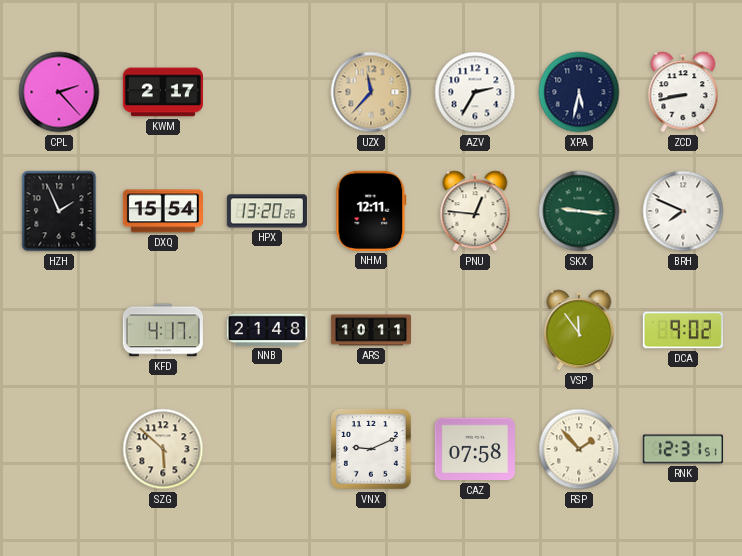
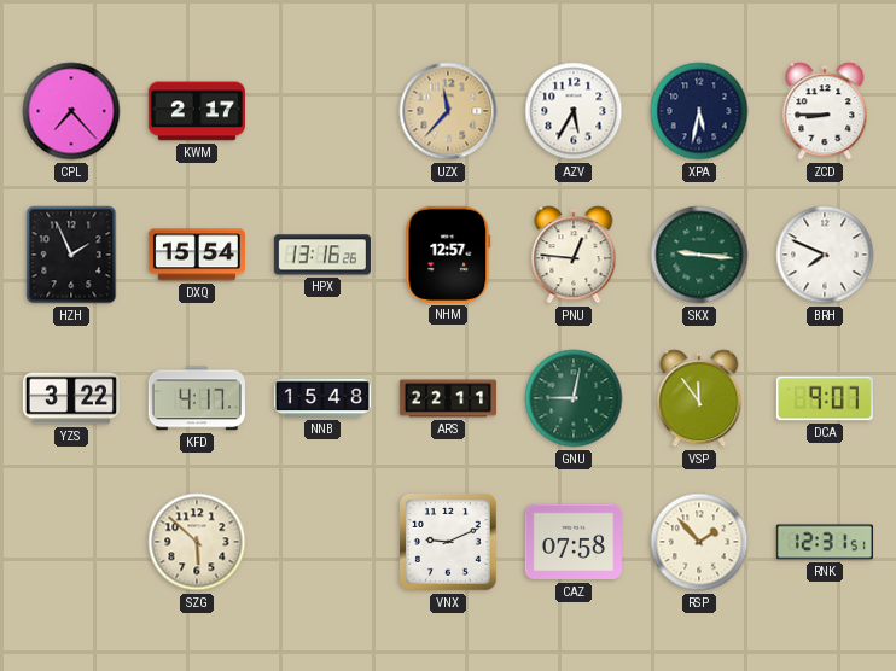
CPL: 2:23 -> 7:23 (71, 111)
AZV: 2:35 -> 5:35 (574, 111)
ZCD: 8:43 -> 8:45 (825, 111)
HPX: 13:20 -> 13:16 (322, 255)
NHM: 12:11 -> 12:57 (448, 255)
YZS: none -> 3:22 (71, 398)
NNB: 21:48 -> 15:48 (322, 398)
ARS: 10:11 -> 22:11 (447, 398)
GNU: none -> 9:02 (574, 398)
DCA: 9:02 -> 9:07 (825, 398)
